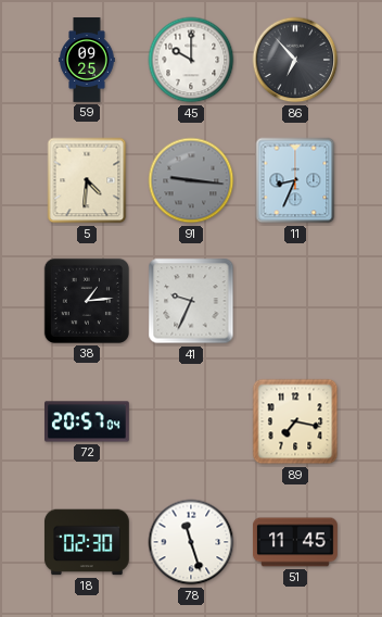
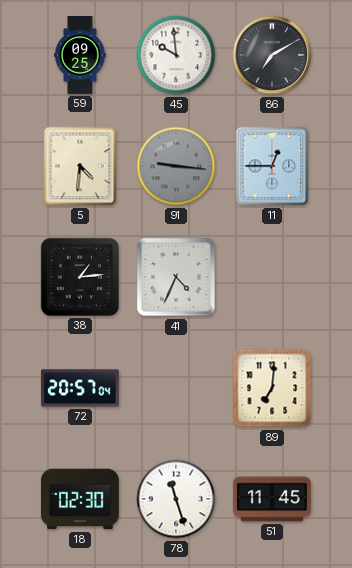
45: 10:00 -> 9:59 (176, 55)
86: 6:53 -> 7:10 (272, 55)
11: 8:34 -> 12:45 (272, 166)
41: 9:34 -> 4:34 (176, 277)
89: 7:17 -> 7:01 (272, 388)
